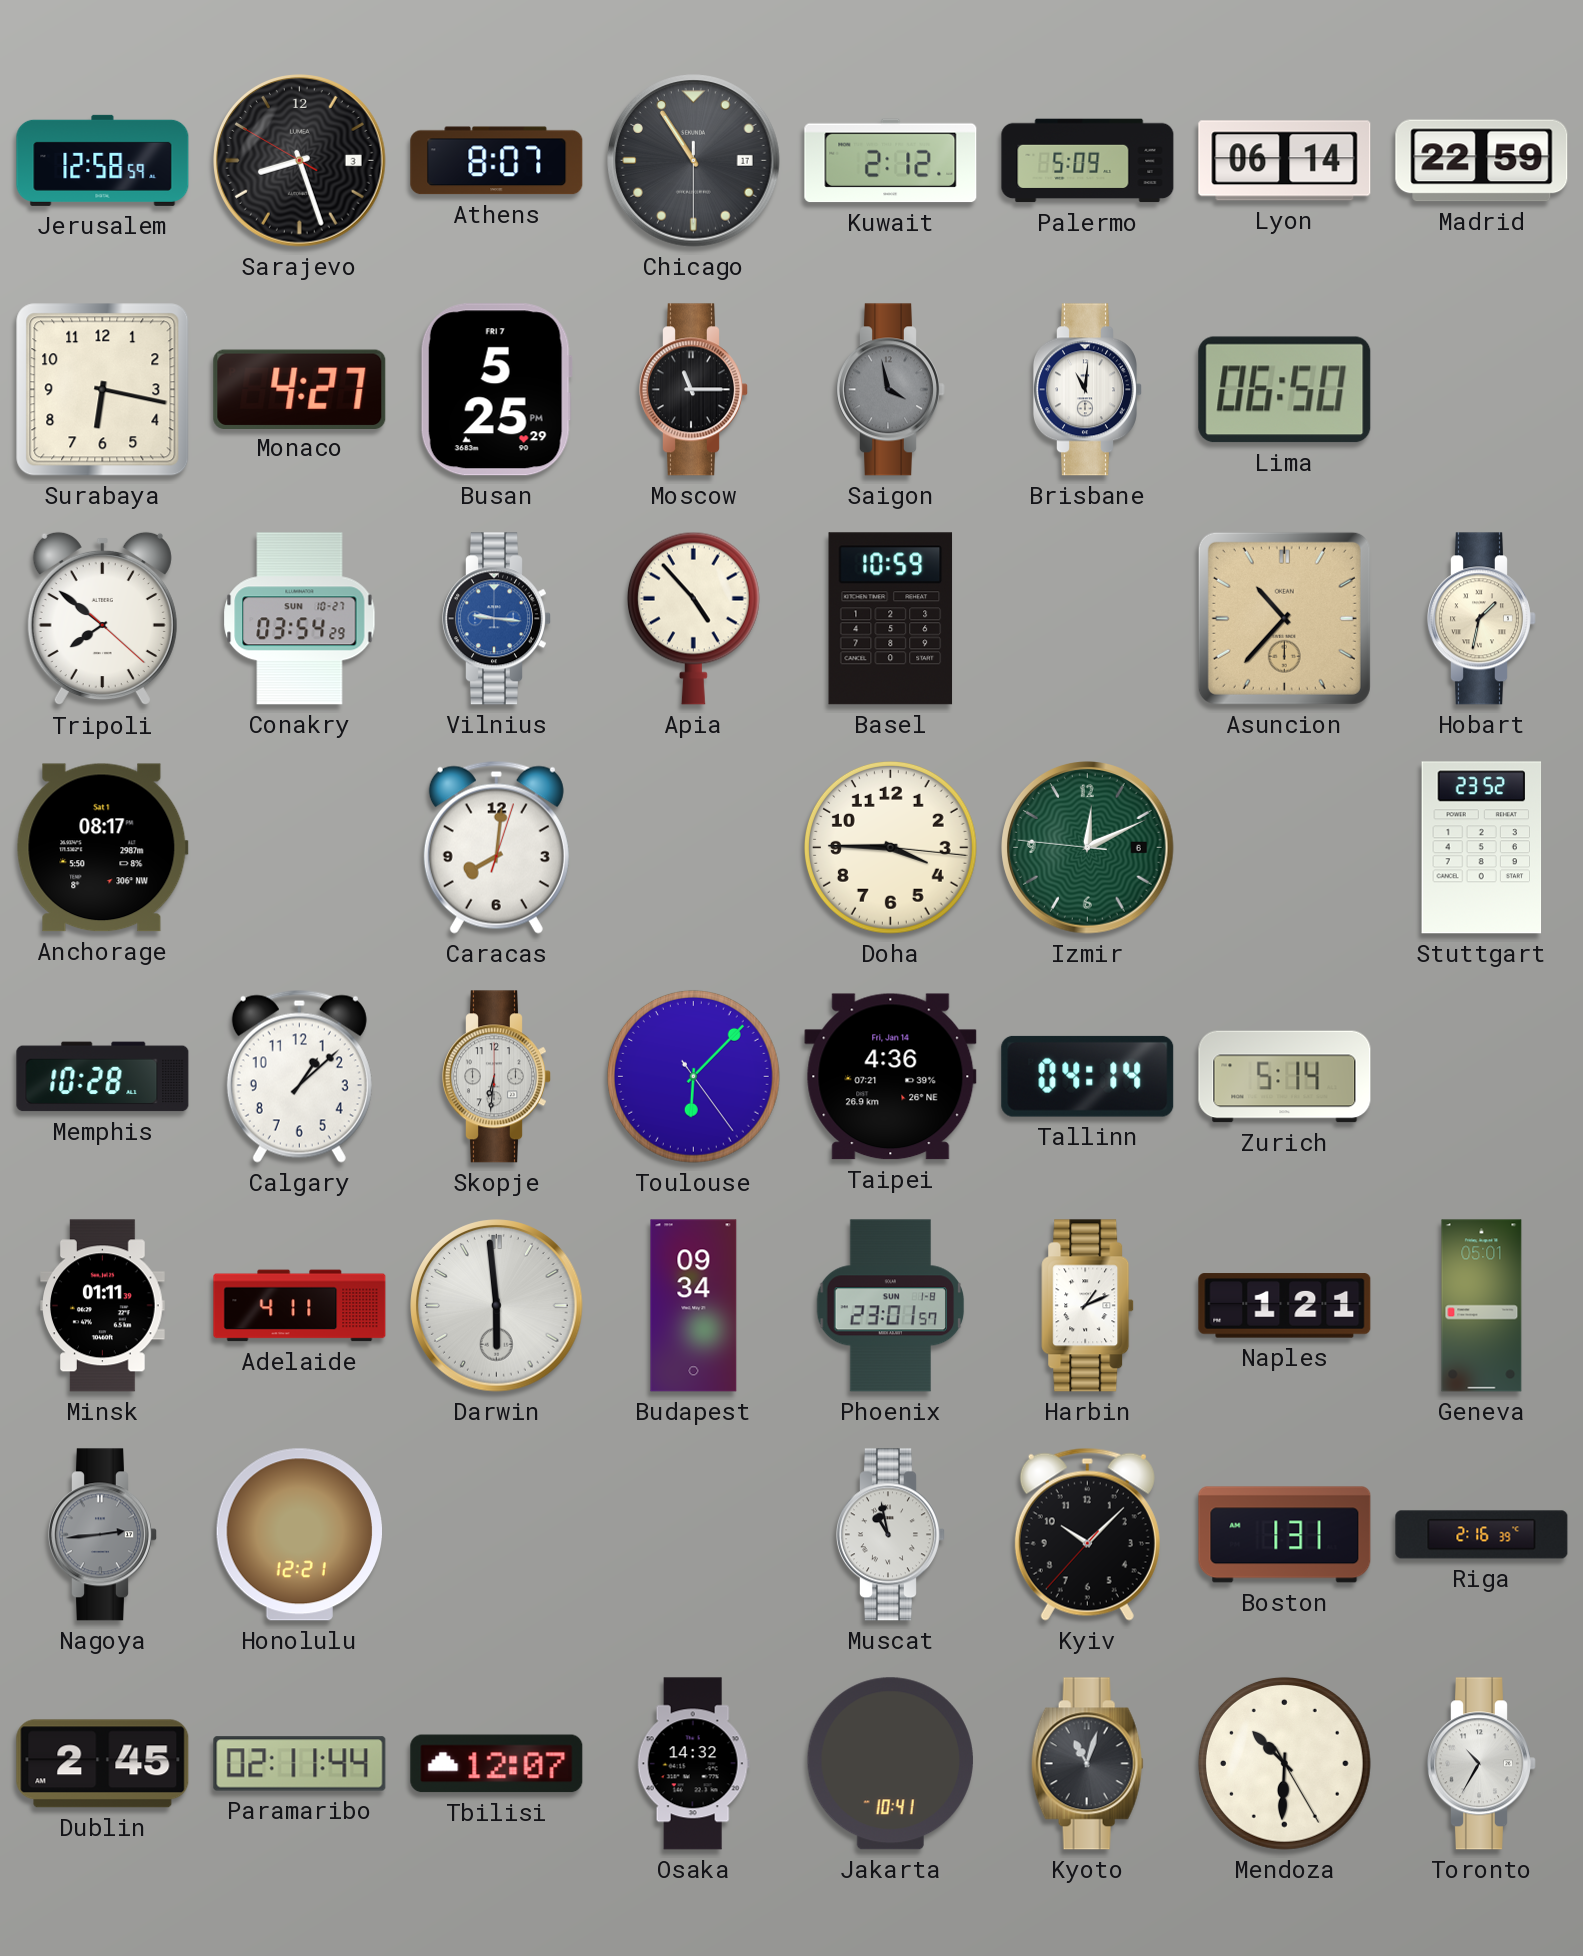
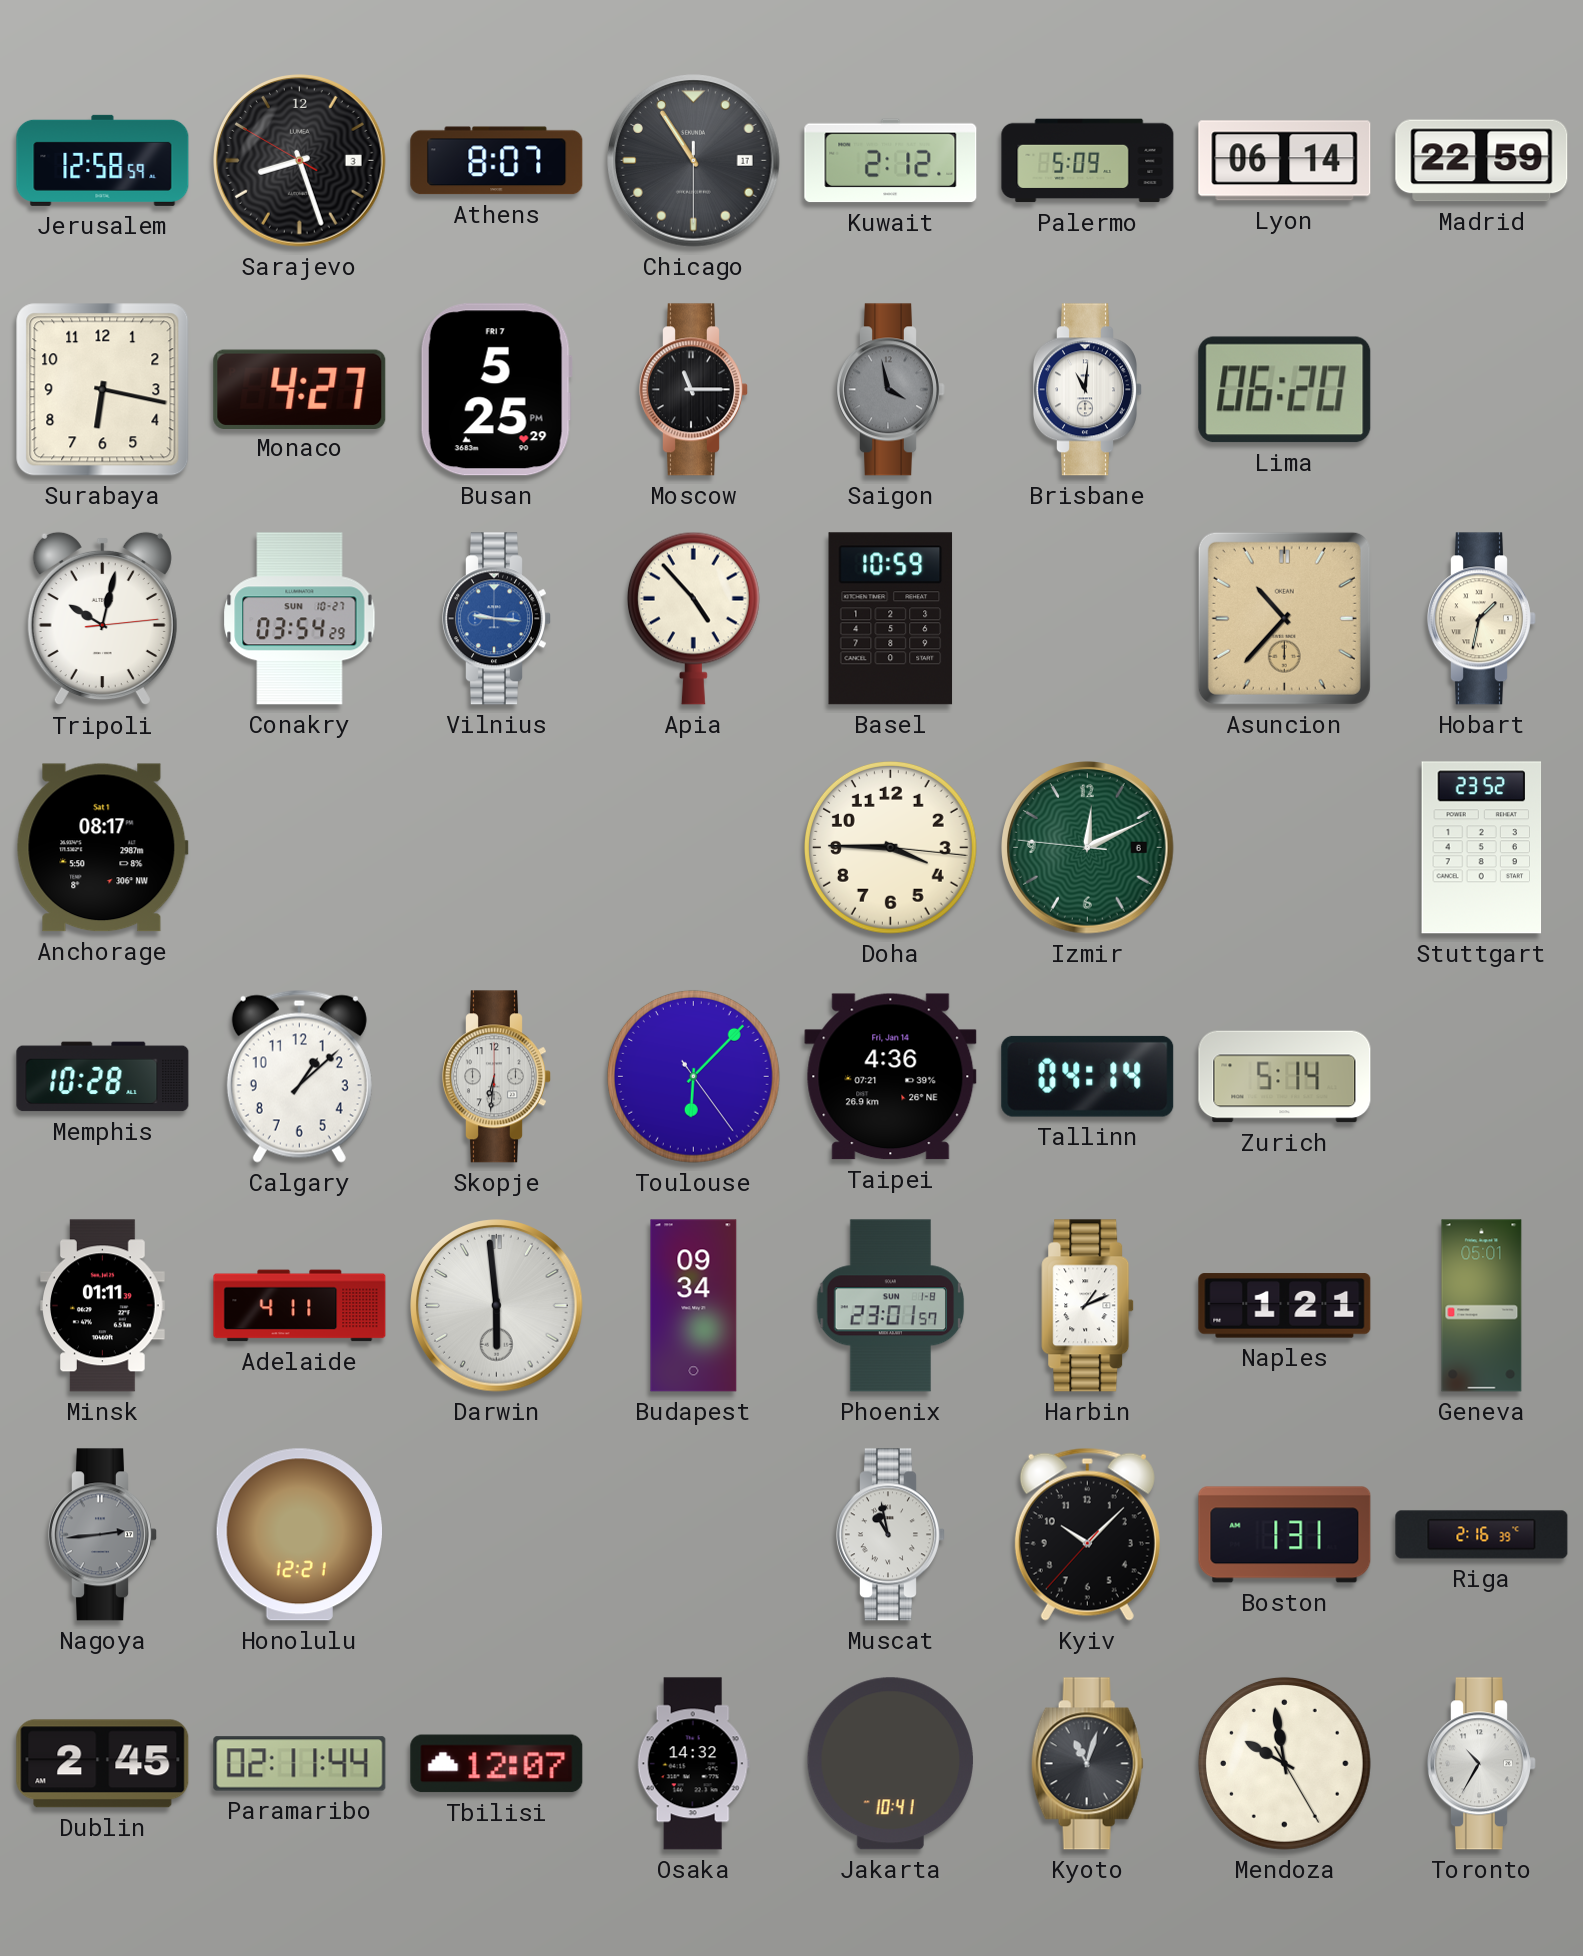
Lima: 06:50 -> 06:20 (1285, 390)
Tripoli: 7:51 -> 10:02 (102, 619)
Caracas: 8:01 -> none (496, 847)
Mendoza: 10:30 -> 9:58 (1284, 1763)
